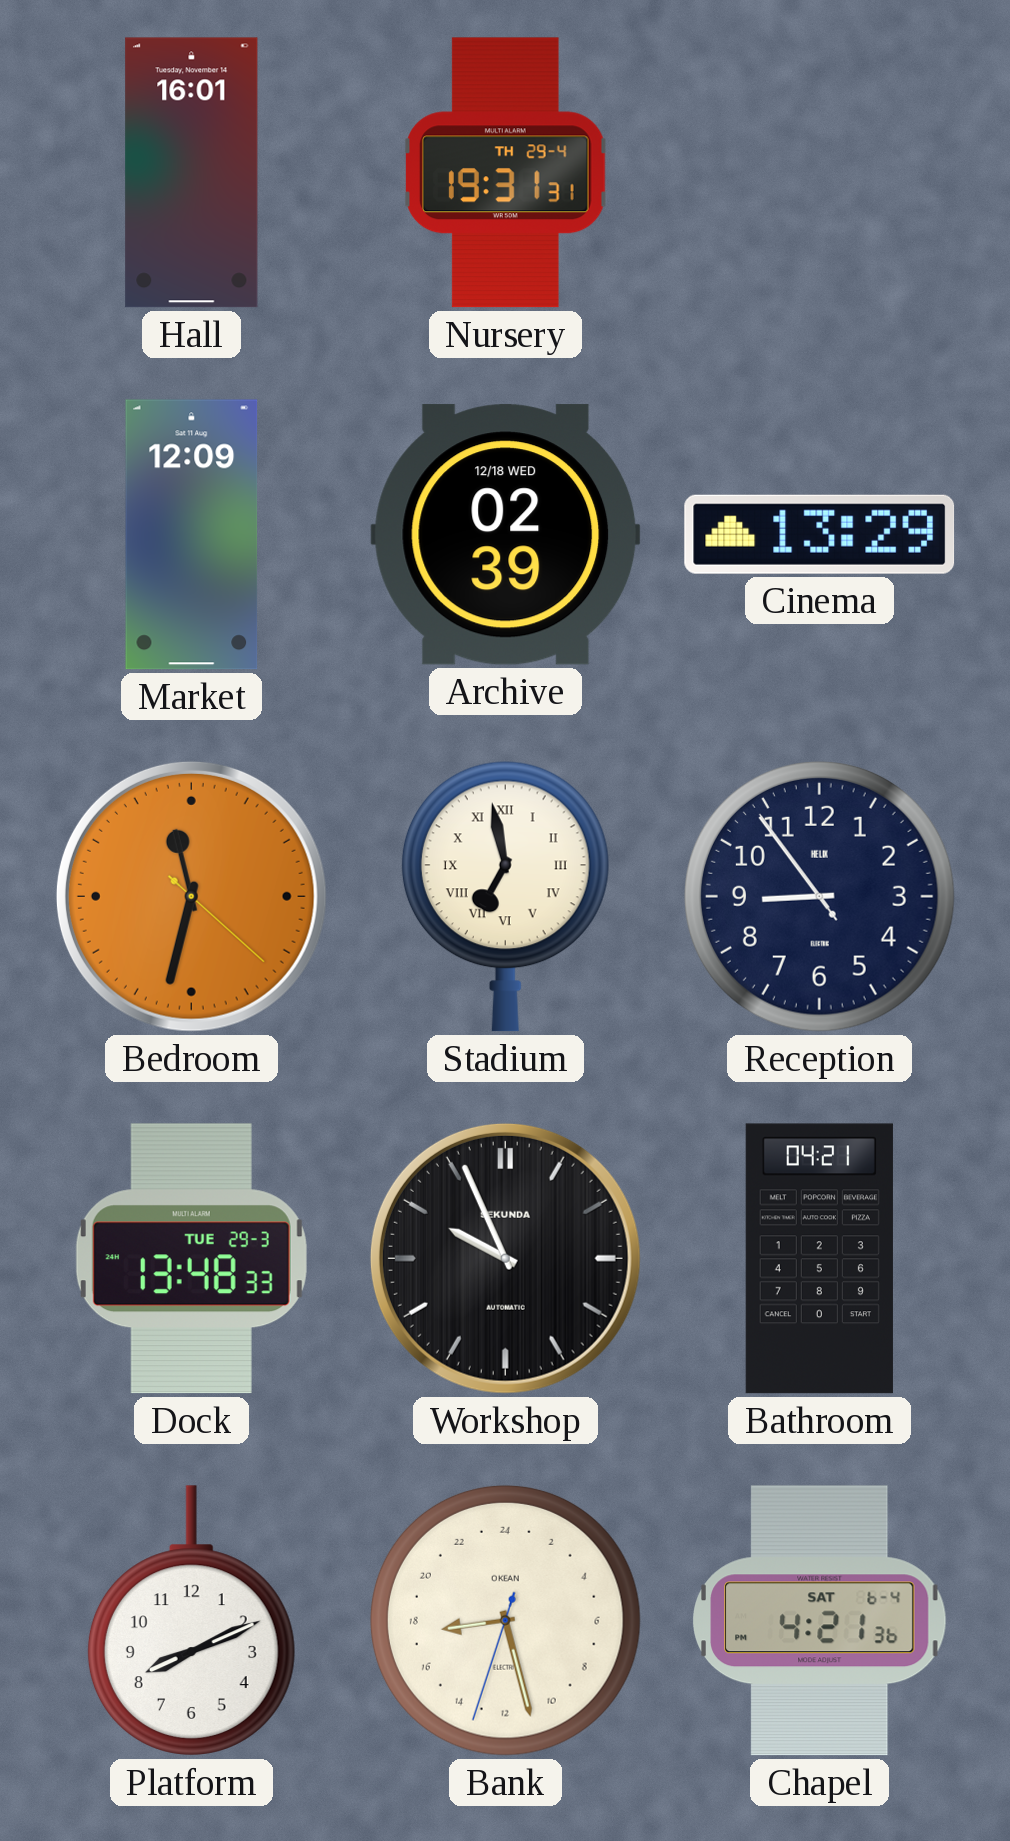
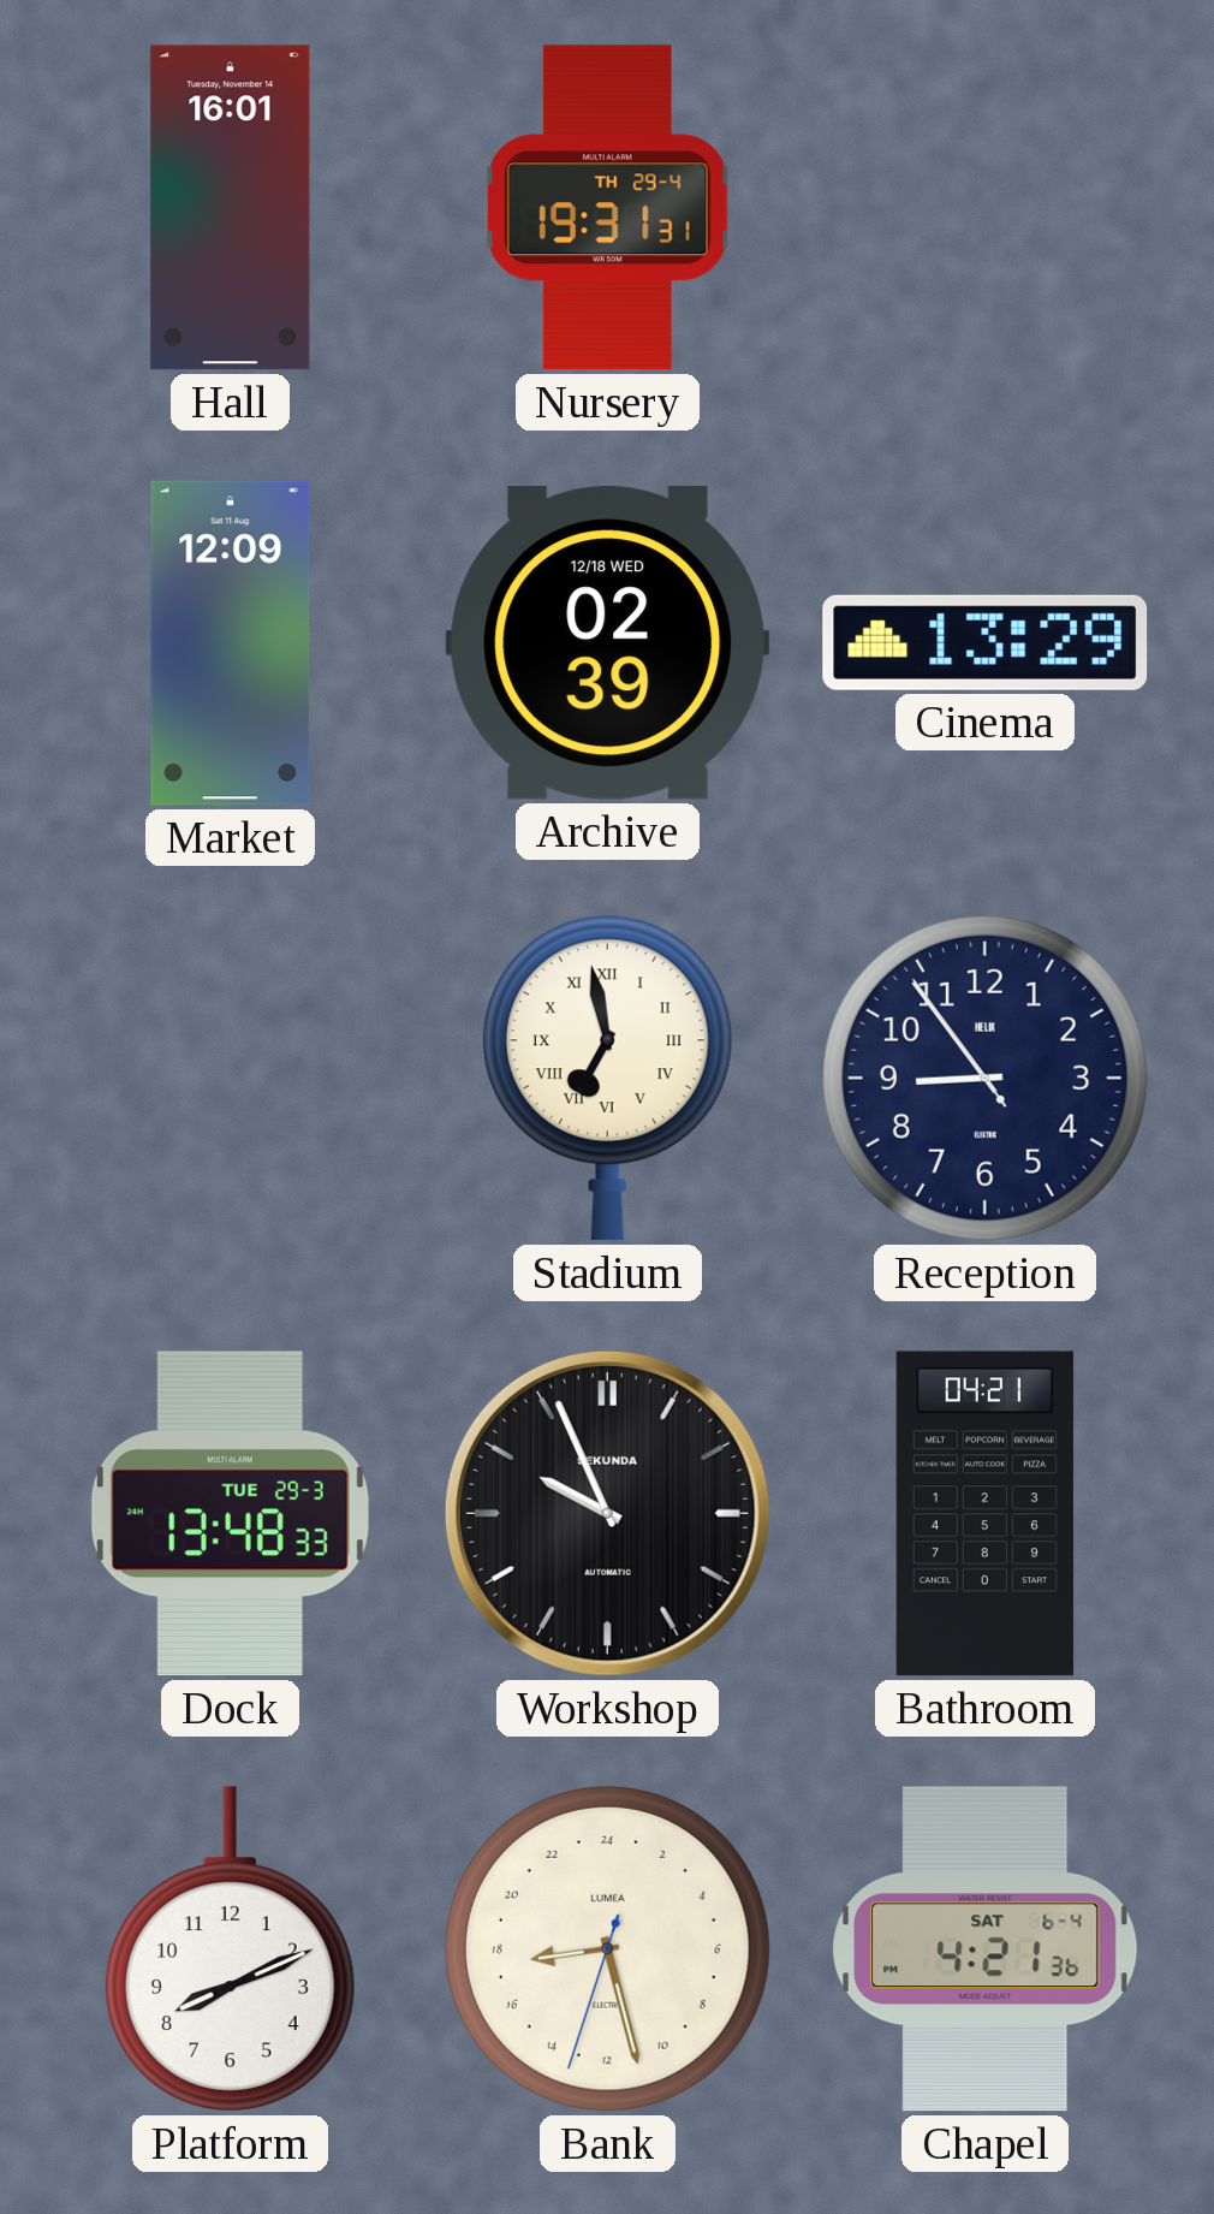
Bedroom: 11:32 -> none (191, 896)
Bank brand: OKEAN -> LUMEA (607, 1948)
